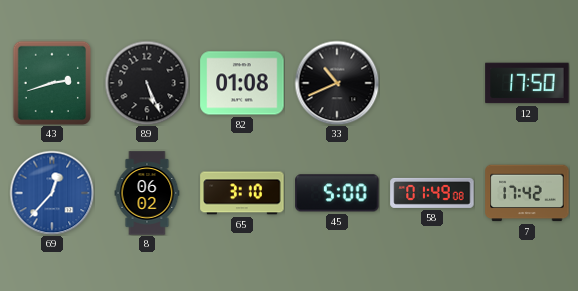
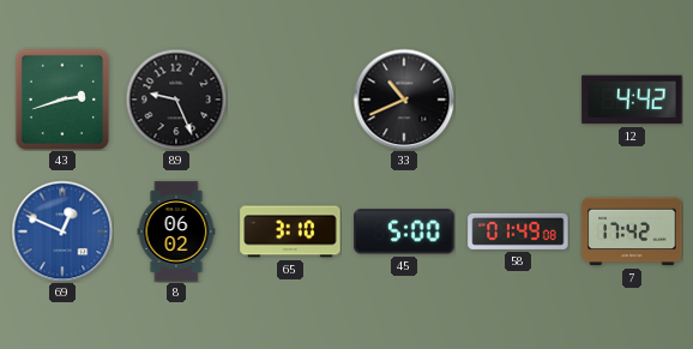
89: 5:26 -> 9:26 (176, 100)
82: 01:08 -> none (242, 83)
12: 17:50 -> 4:42 (632, 100)
69: 12:37 -> 12:49 (62, 231)
